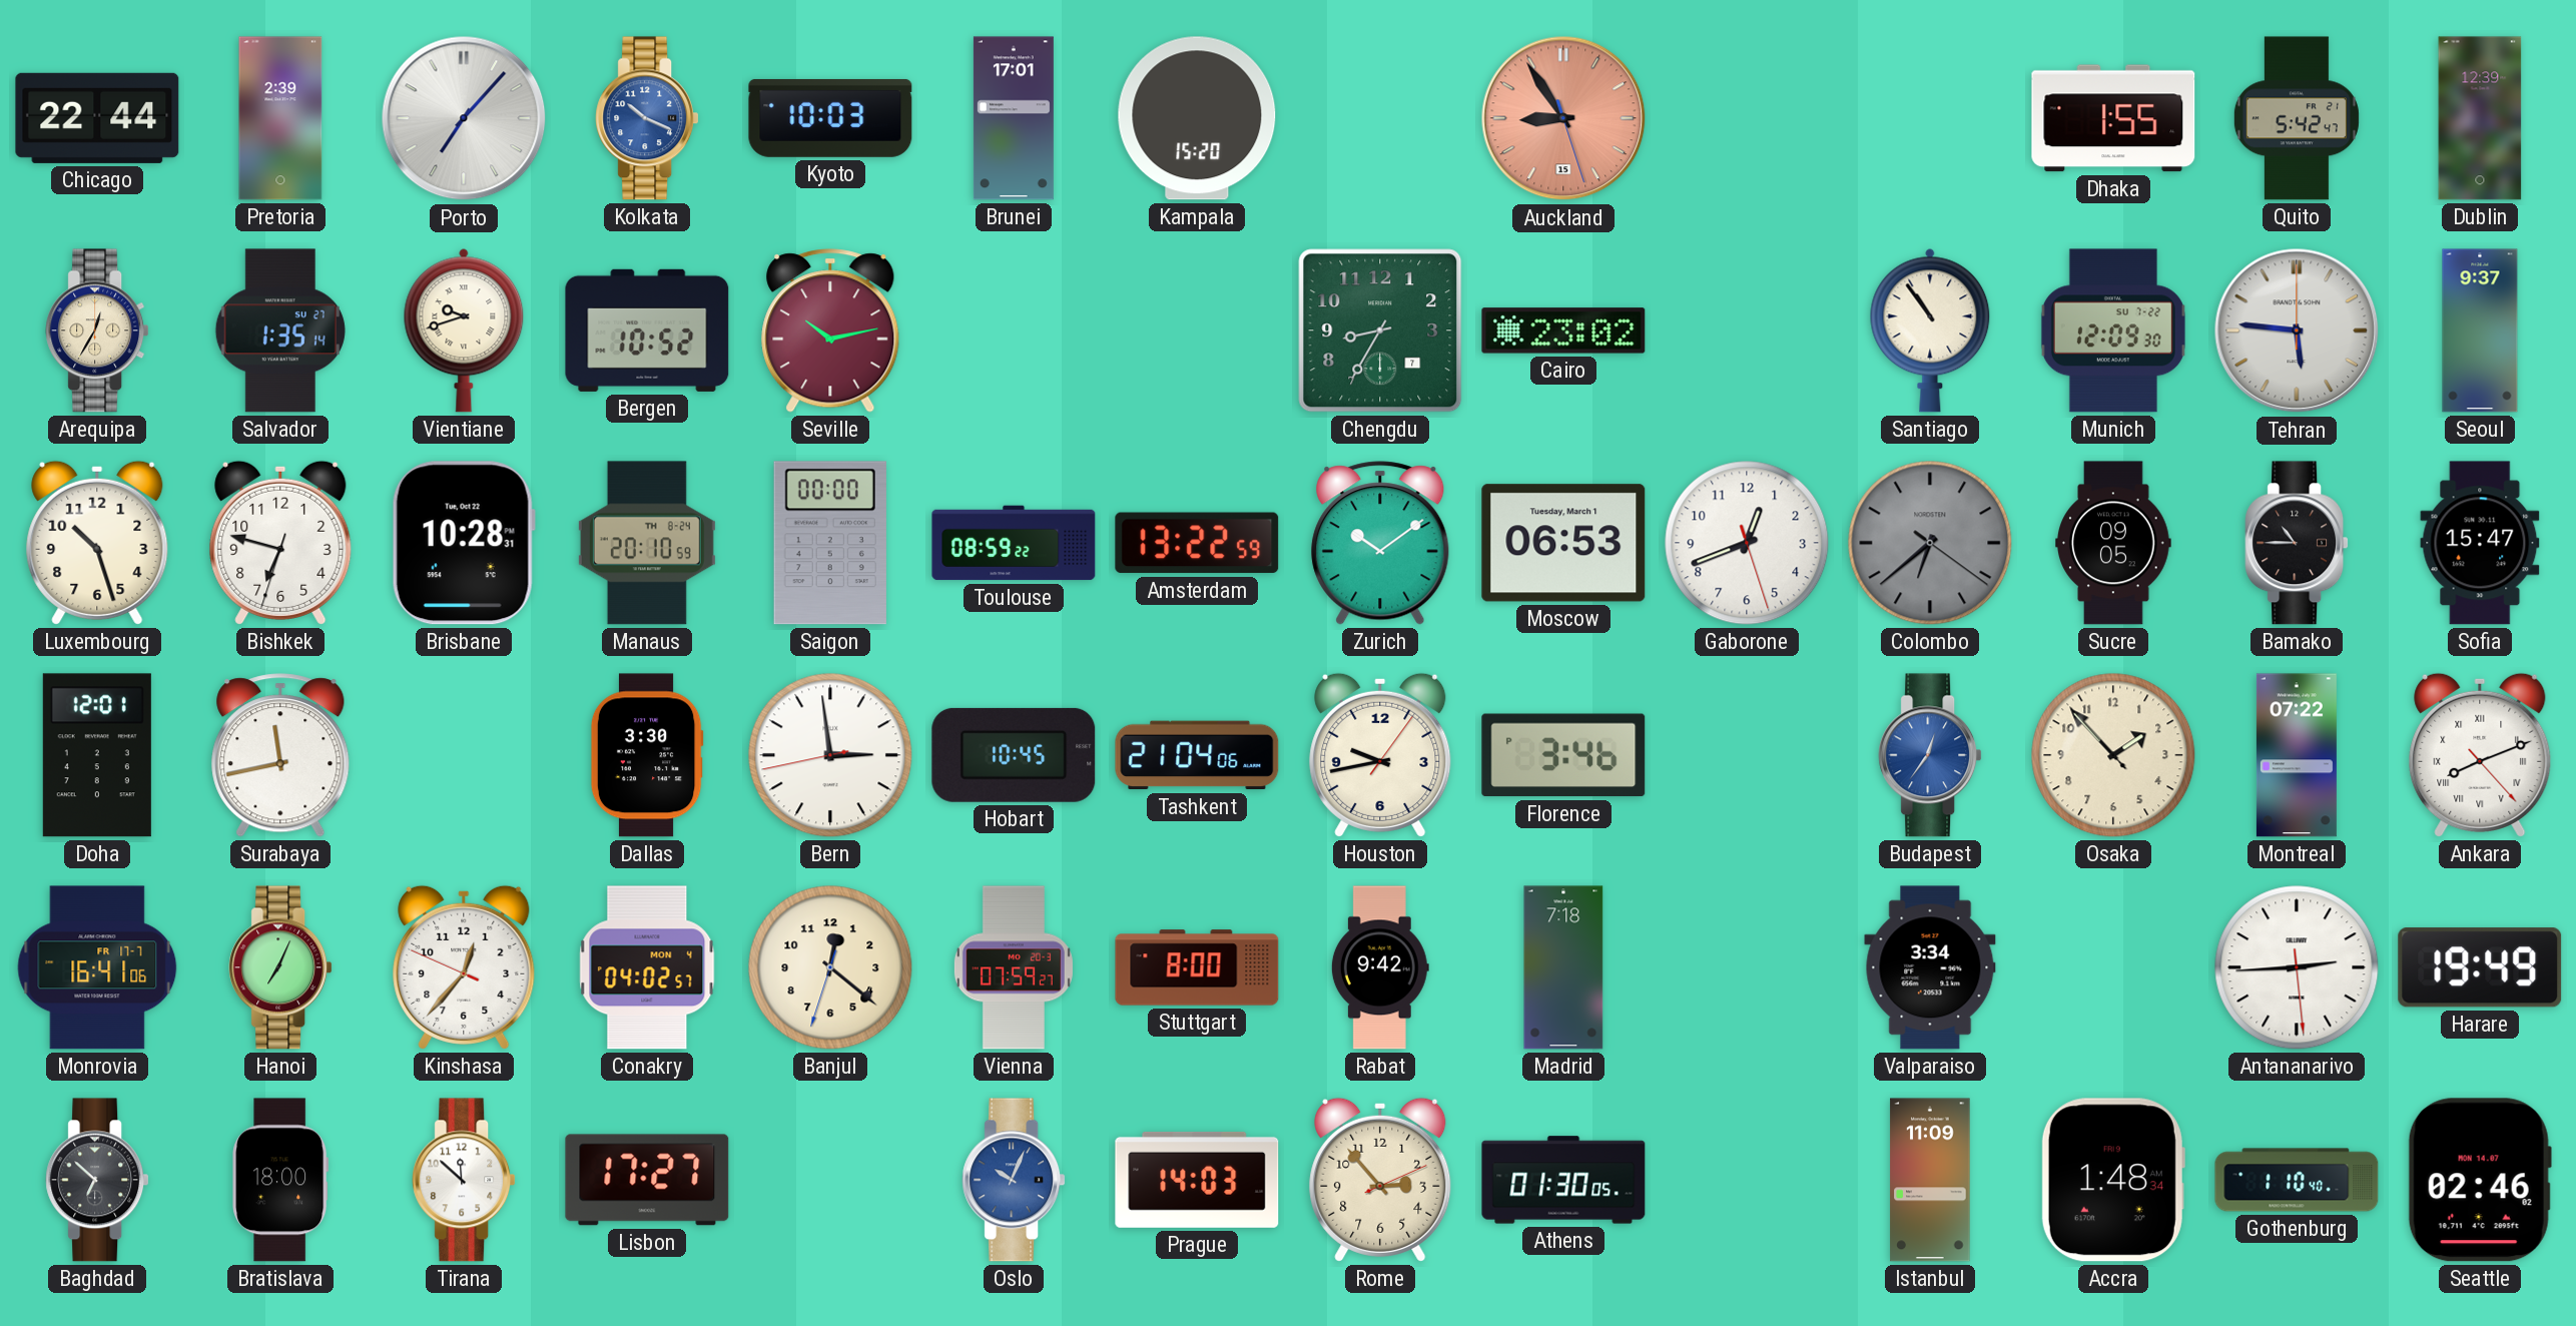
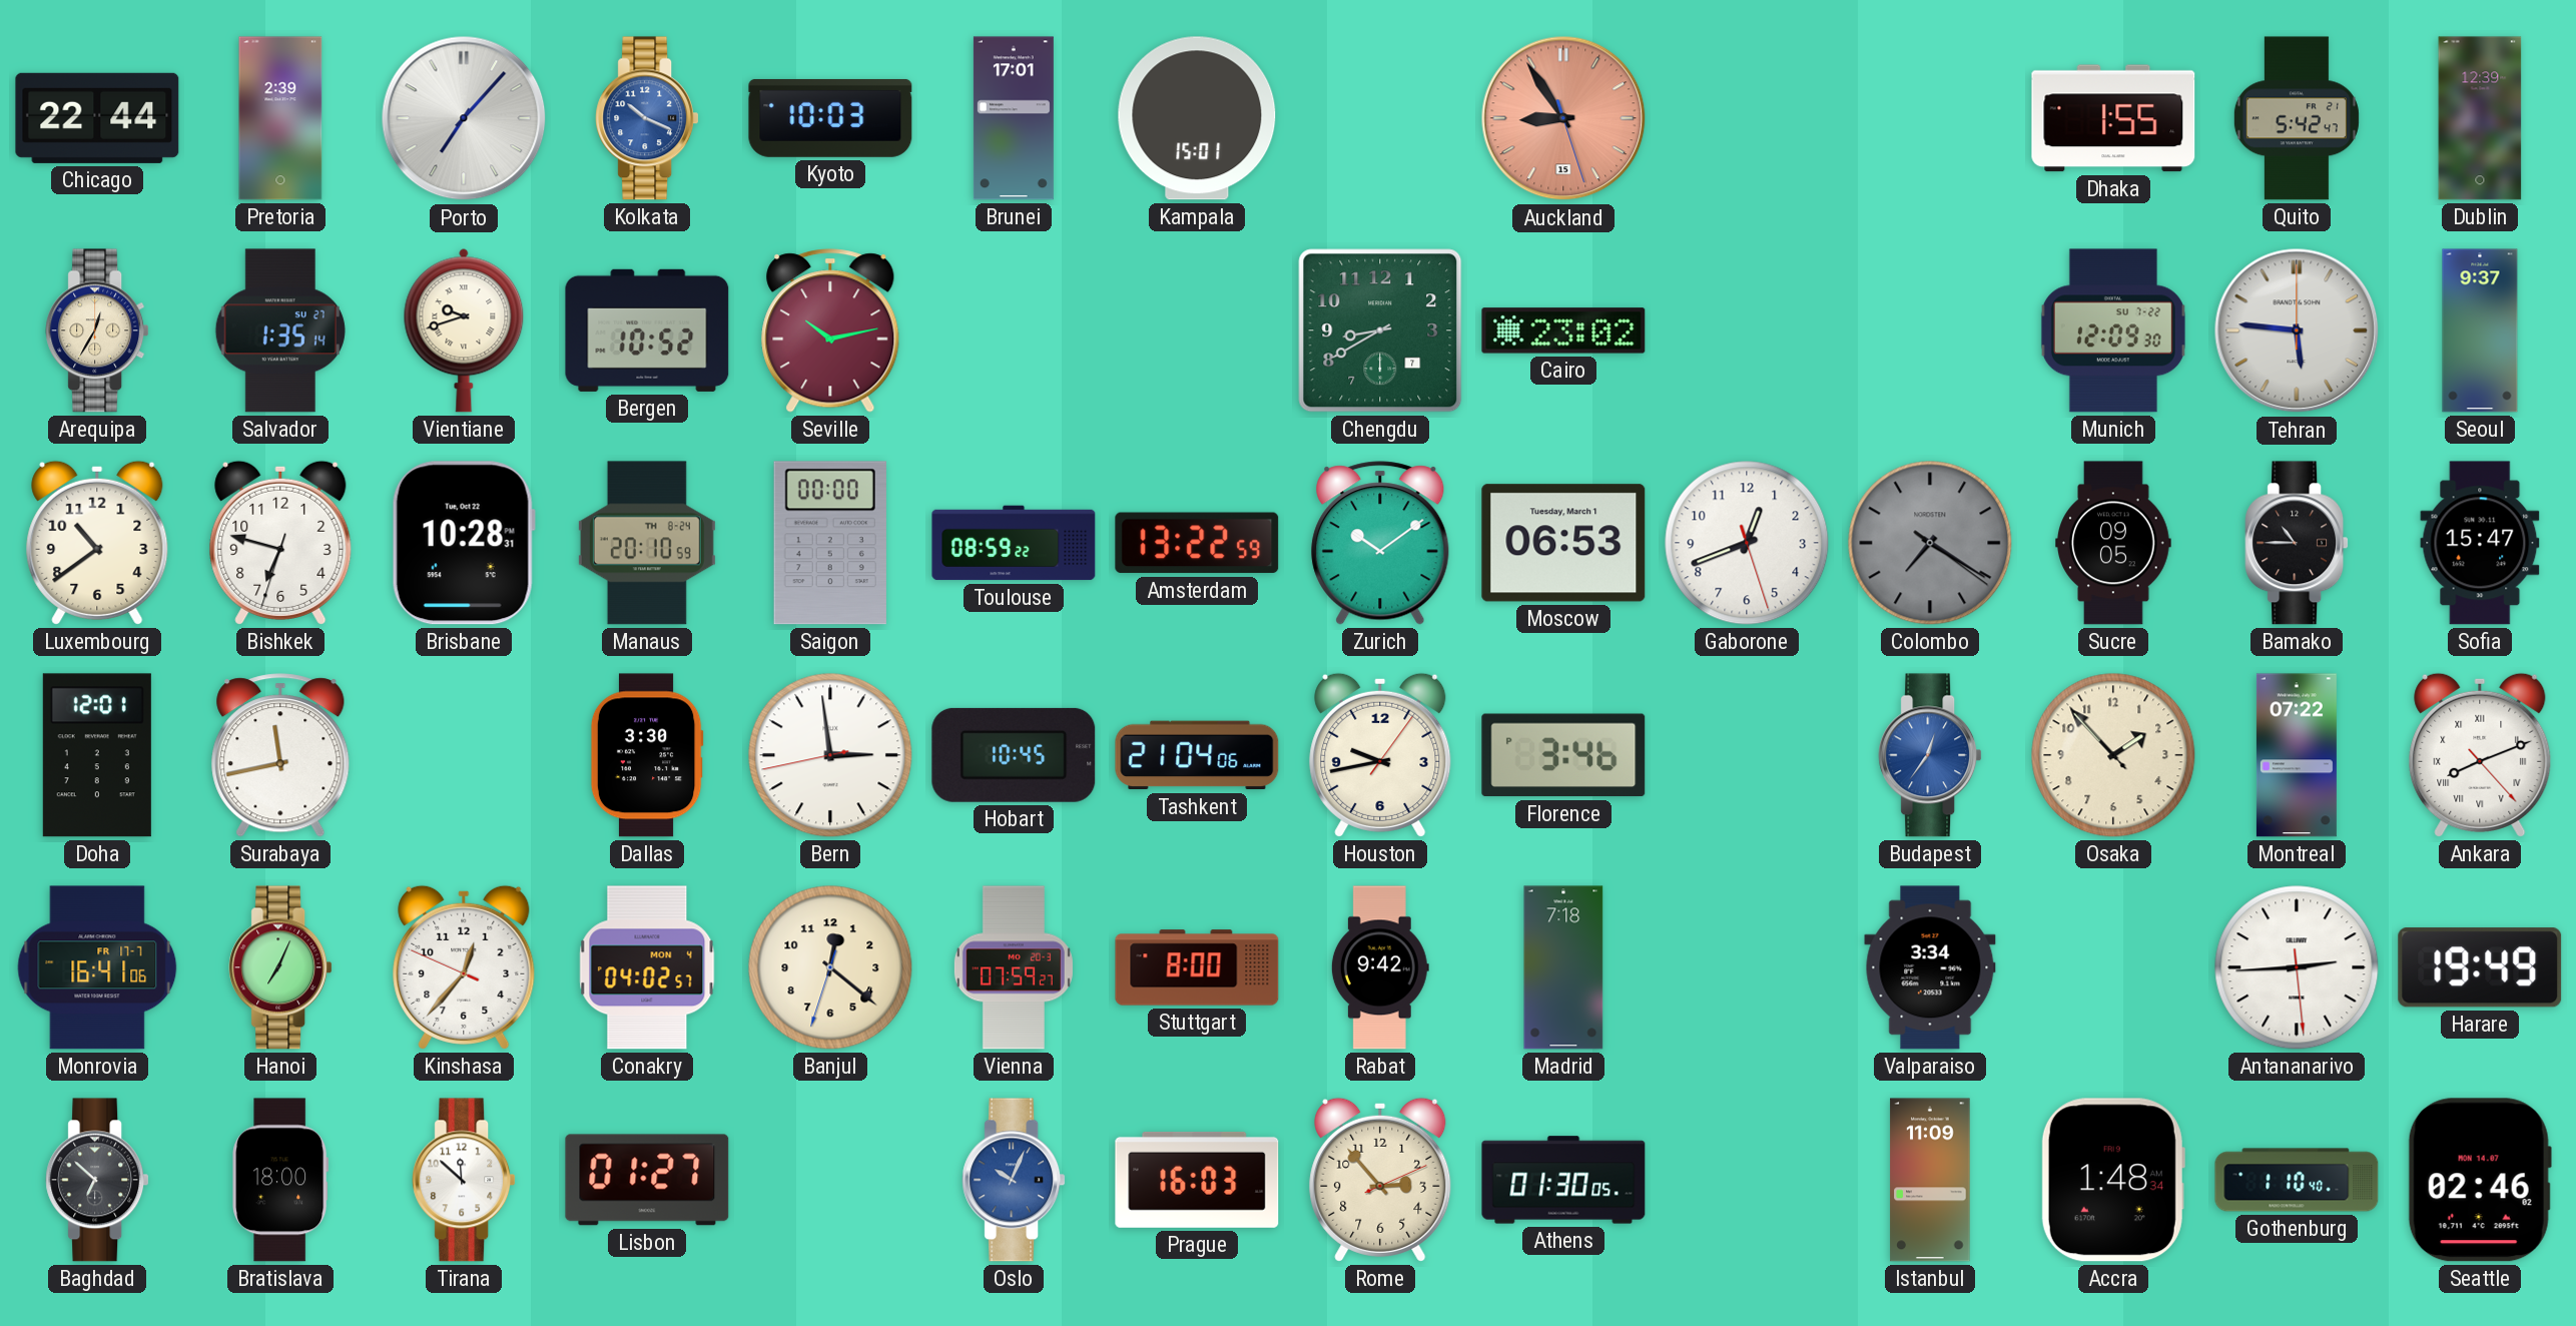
Kampala: 15:20 -> 15:01 (1197, 118)
Chengdu: 8:35 -> 8:40 (1380, 330)
Santiago: 10:54 -> none (1930, 330)
Luxembourg: 10:27 -> 10:39 (97, 543)
Colombo: 6:38 -> 7:20 (1930, 543)
Lisbon: 17:27 -> 01:27 (647, 1180)
Prague: 14:03 -> 16:03 (1197, 1180)
